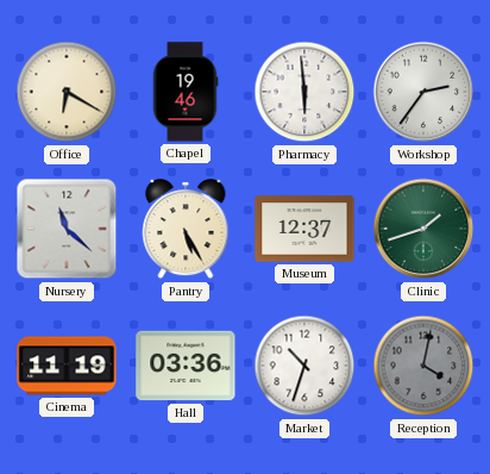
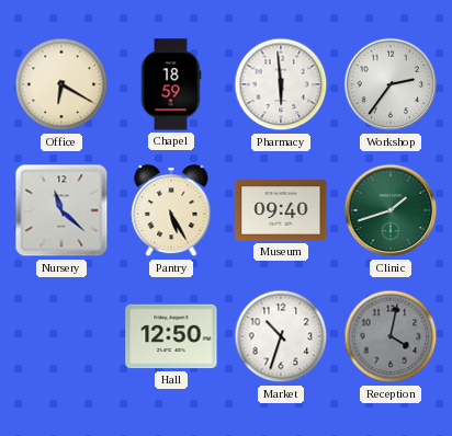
Chapel: 19:46 -> 18:59 (171, 84)
Museum: 12:37 -> 09:40 (281, 210)
Cinema: 11:19 -> none (67, 366)
Hall: 03:36 -> 12:50 (171, 336)
